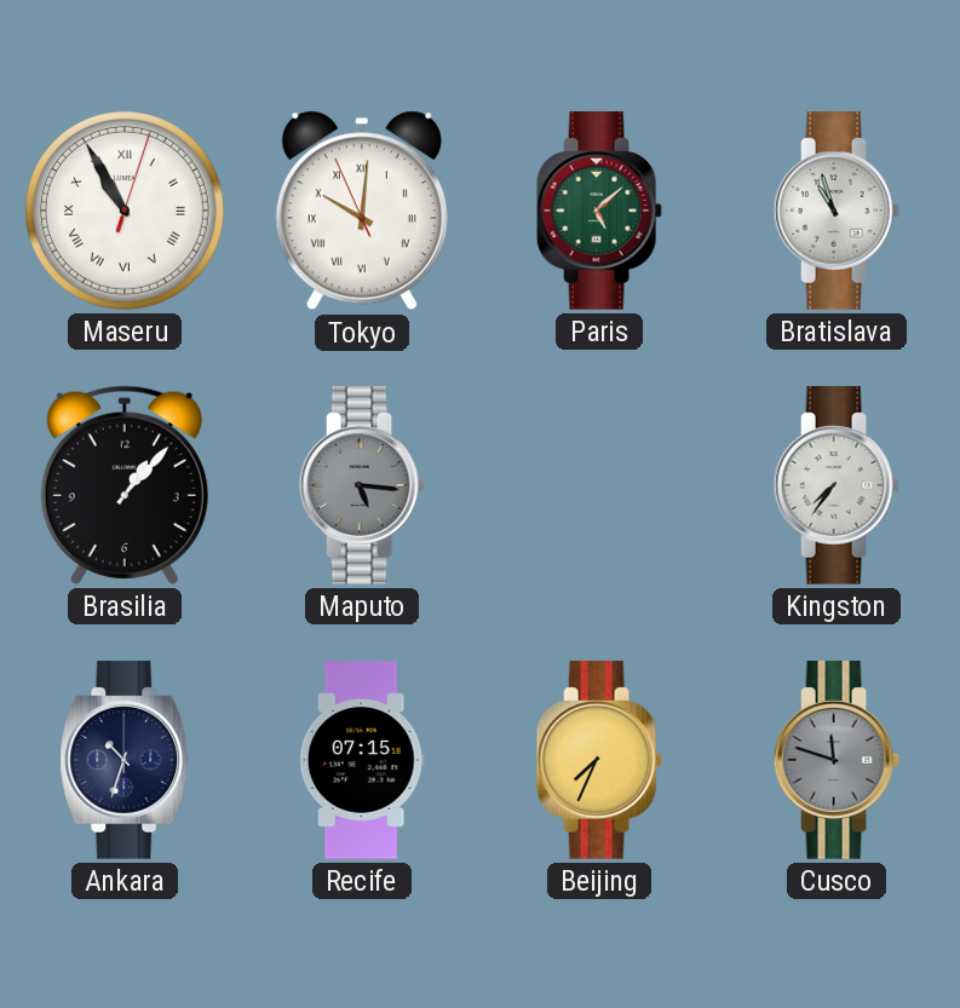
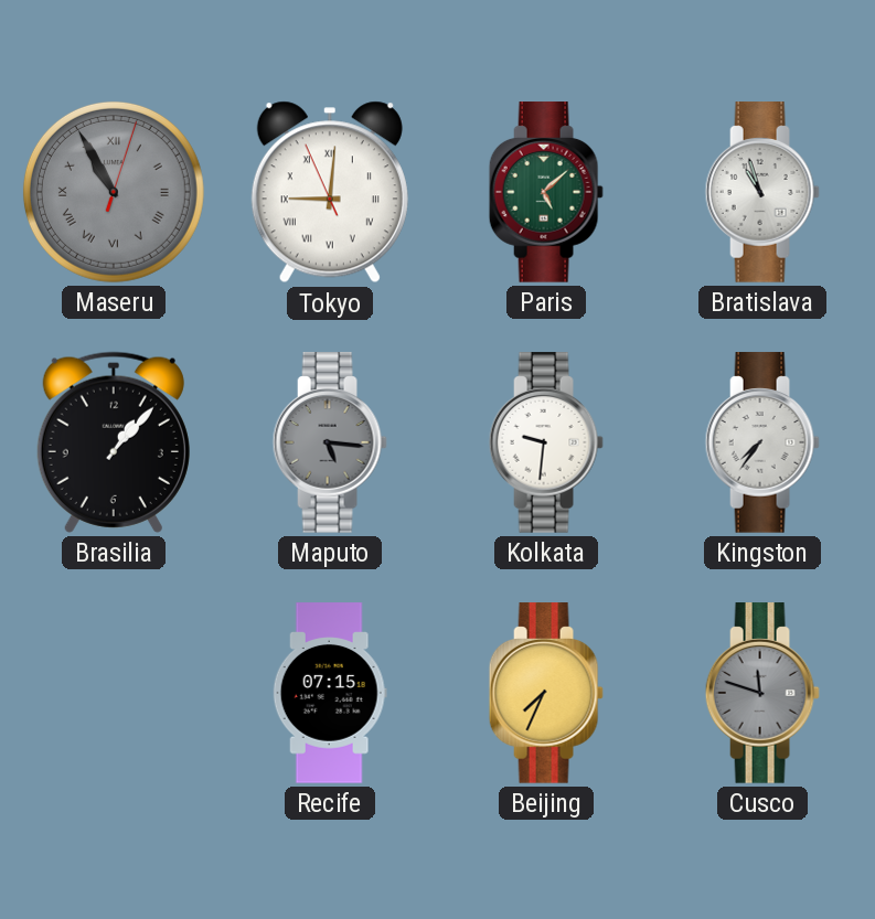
Maseru dial: white -> grey (114, 192)
Tokyo: 10:00 -> 9:00 (330, 192)
Kolkata: none -> 9:31 (546, 442)
Ankara: 10:33 -> none (125, 760)
